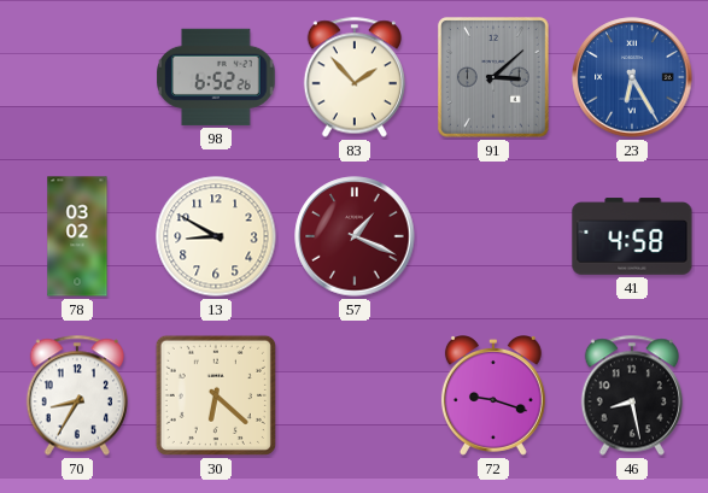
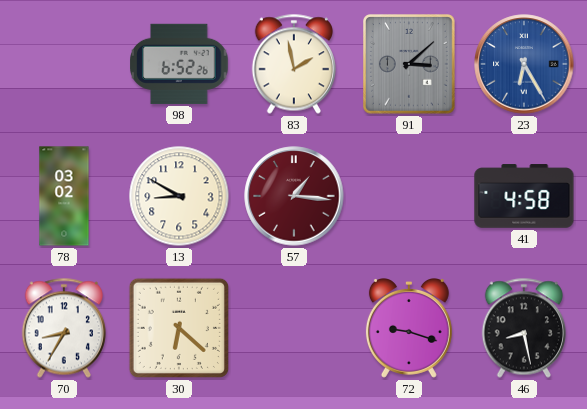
83: 1:53 -> 1:58 (294, 64)
57: 1:19 -> 1:16 (294, 196)
